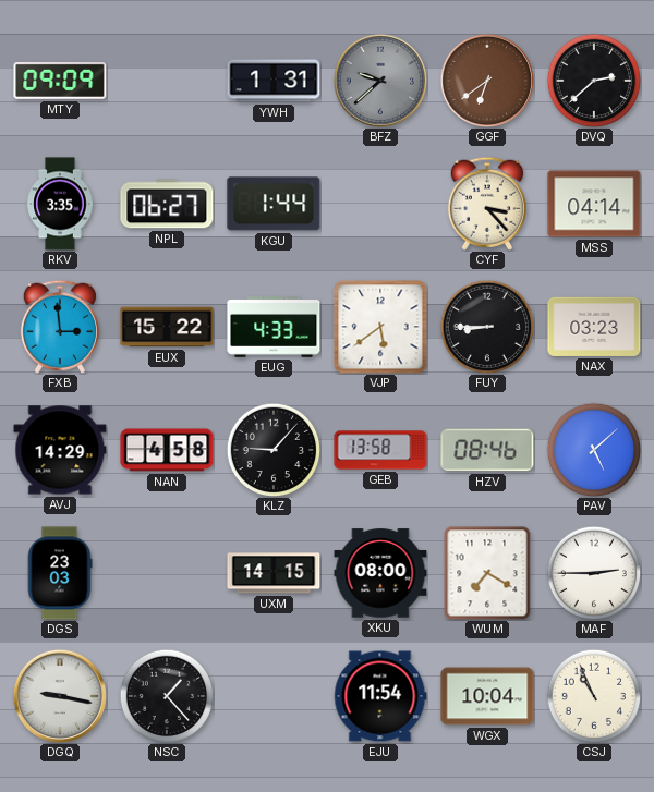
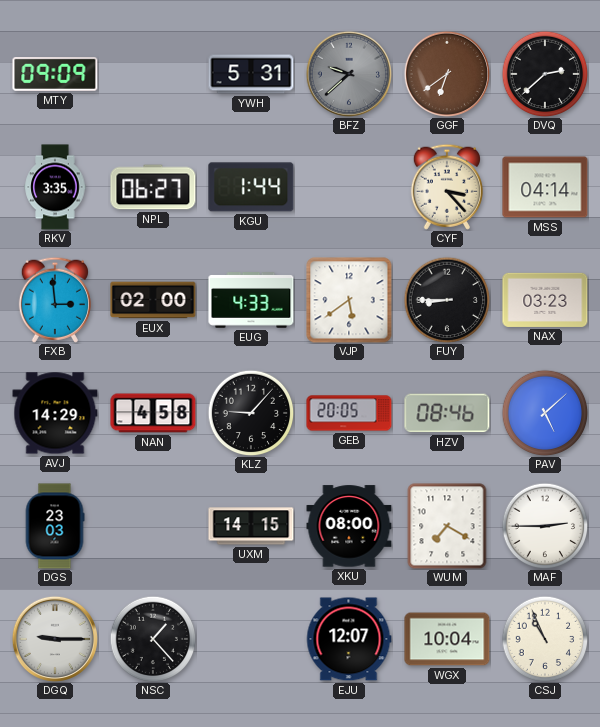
YWH: 1:31 -> 5:31 (251, 74)
EUX: 15:22 -> 02:00 (153, 300)
GEB: 13:58 -> 20:05 (349, 413)
DGQ: 9:17 -> 9:15 (54, 638)
EJU: 11:54 -> 12:07 (349, 639)
